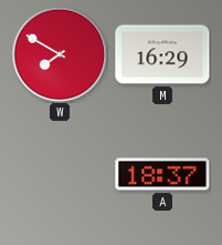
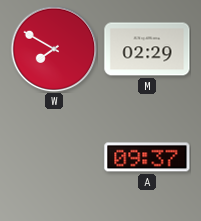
M: 16:29 -> 02:29 (147, 49)
A: 18:37 -> 09:37 (147, 157)
